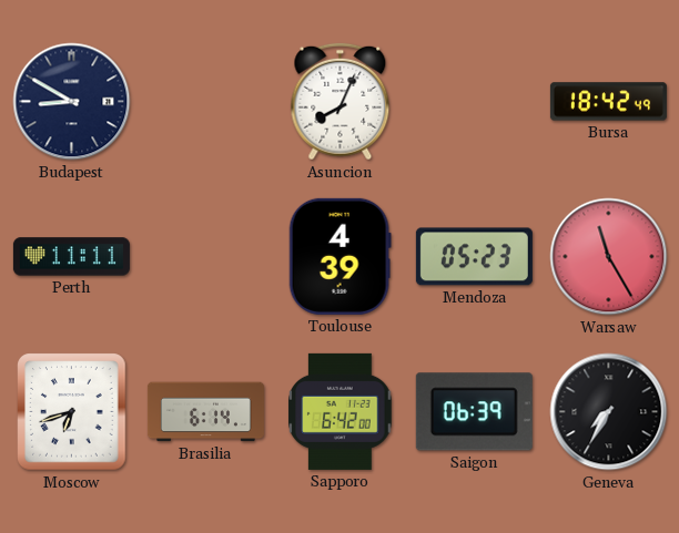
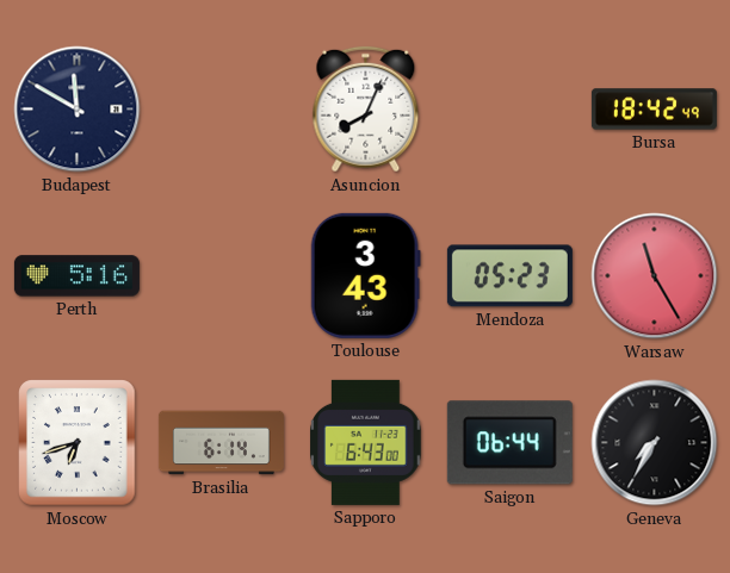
Budapest: 8:50 -> 11:50 (78, 110)
Perth: 11:11 -> 5:16 (76, 276)
Toulouse: 4:39 -> 3:43 (365, 275)
Sapporo: 6:42 -> 6:43 (366, 442)
Saigon: 06:39 -> 06:44 (509, 443)
